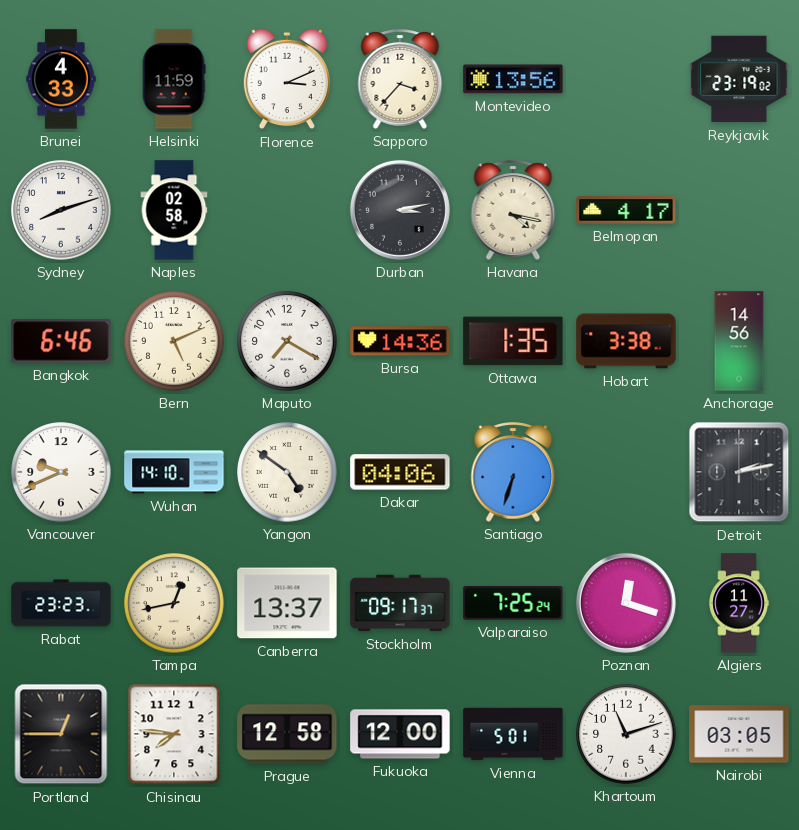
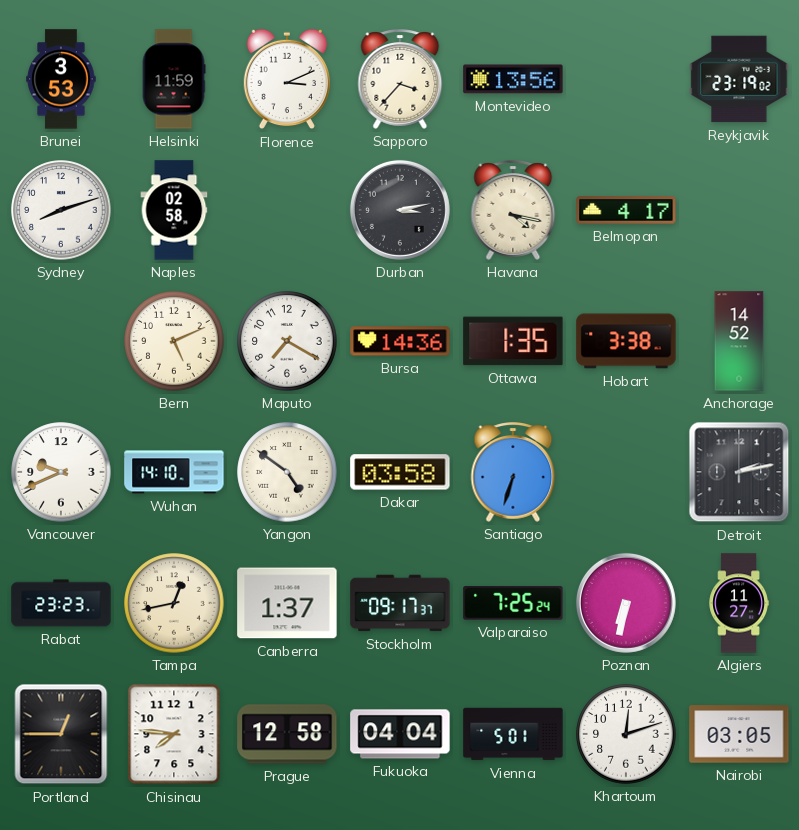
Brunei: 4:33 -> 3:53 (61, 79)
Bangkok: 6:46 -> none (61, 341)
Anchorage: 14:56 -> 14:52 (739, 341)
Dakar: 04:06 -> 03:58 (400, 472)
Canberra: 13:37 -> 1:37 (287, 603)
Poznan: 12:18 -> 6:32 (626, 603)
Fukuoka: 12:00 -> 04:04 (400, 734)
Khartoum: 11:12 -> 12:12 (626, 734)
